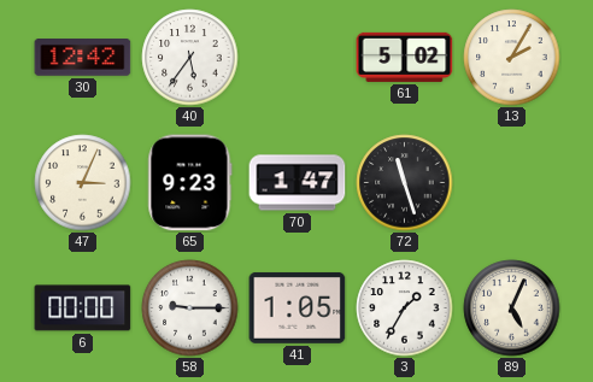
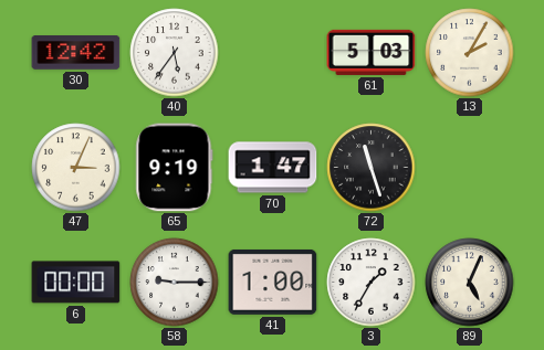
61: 5:02 -> 5:03 (372, 52)
65: 9:23 -> 9:19 (175, 168)
41: 1:05 -> 1:00 (273, 282)
